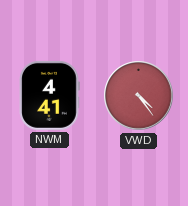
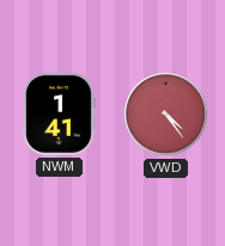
NWM: 4:41 -> 1:41 (59, 113)
